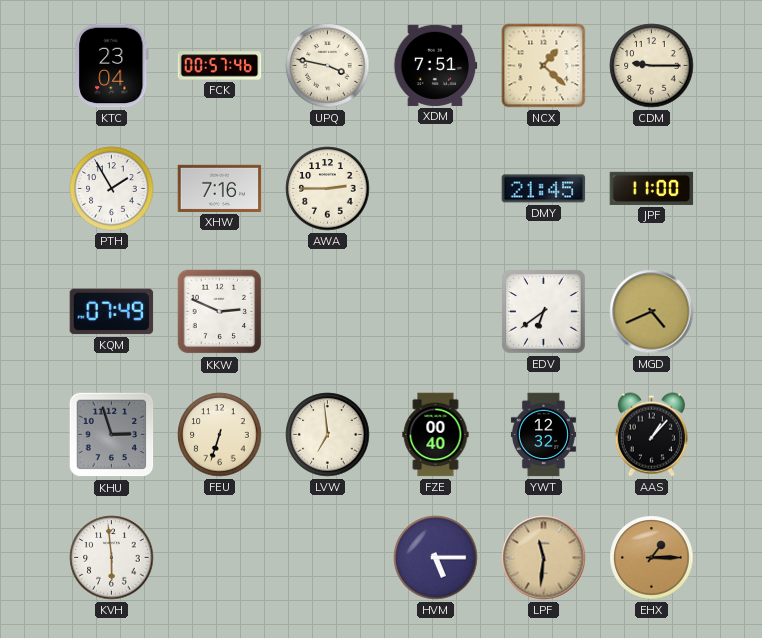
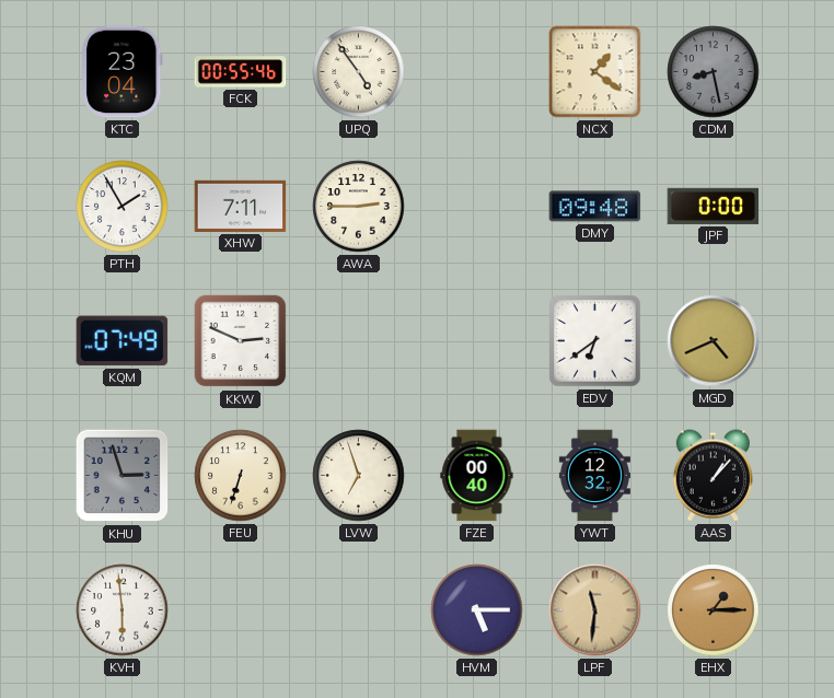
FCK: 00:57 -> 00:55 (241, 72)
UPQ: 3:47 -> 4:54 (359, 72)
XDM: 7:51 -> none (436, 65)
NCX: 1:22 -> 1:21 (595, 72)
CDM: 9:15 -> 8:28 (714, 72)
CDM dial: cream -> grey (714, 72)
XHW: 7:16 -> 7:11 (241, 206)
DMY: 21:45 -> 09:48 (595, 207)
JPF: 11:00 -> 0:00 (714, 206)
LVW: 6:59 -> 6:57 (359, 476)
